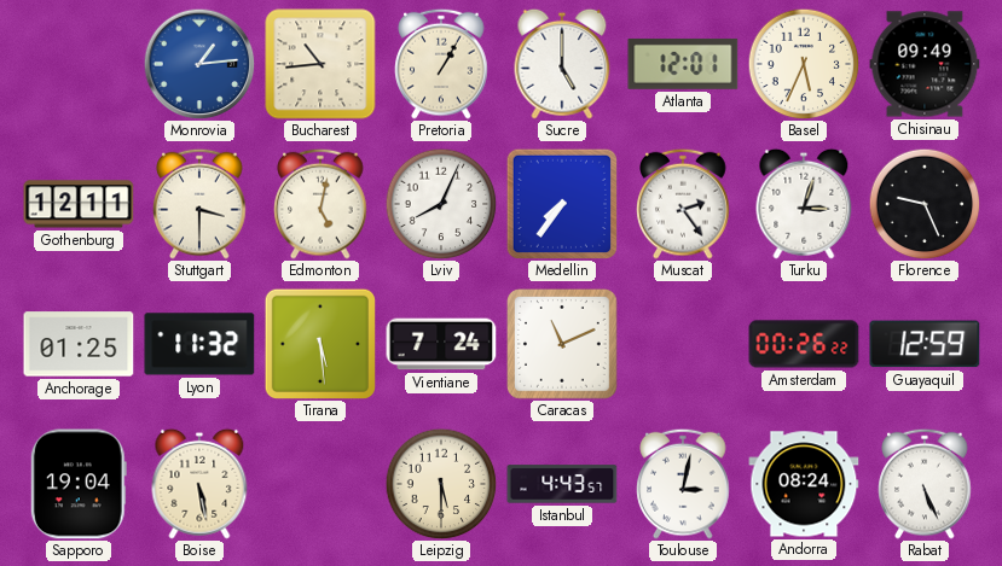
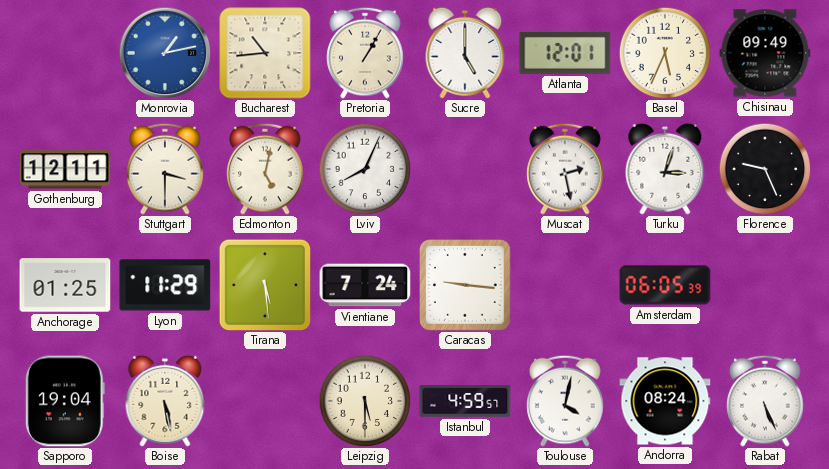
Monrovia: 1:14 -> 1:13 (165, 53)
Medellin: 7:36 -> none (561, 203)
Muscat: 2:24 -> 2:28 (565, 169)
Lyon: 11:32 -> 11:29 (165, 285)
Caracas: 11:11 -> 9:16 (466, 286)
Amsterdam: 00:26 -> 06:05 (665, 285)
Guayaquil: 12:59 -> none (925, 344)
Istanbul: 4:43 -> 4:59 (465, 401)
Toulouse: 3:02 -> 4:02 (565, 401)
